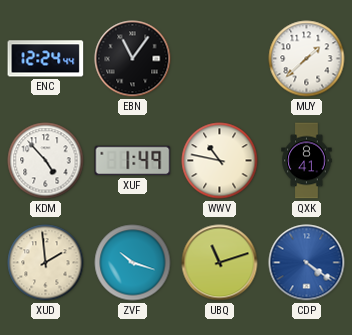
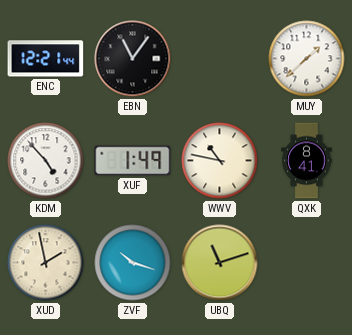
ENC: 12:24 -> 12:21 (46, 59)
XUD: 1:59 -> 1:58 (46, 263)
CDP: 4:21 -> none (307, 263)
